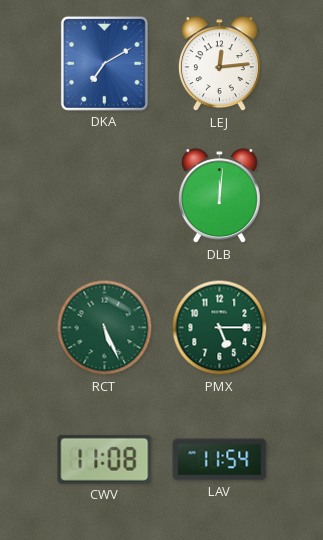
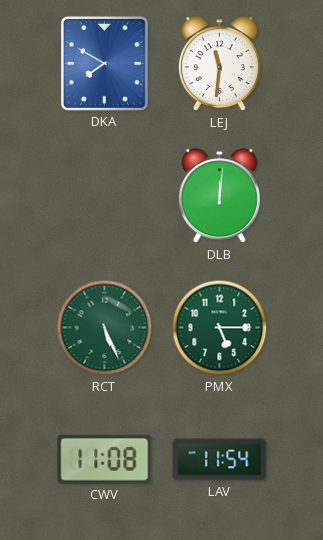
DKA: 7:10 -> 7:50 (104, 63)
LEJ: 12:14 -> 11:31 (219, 64)
